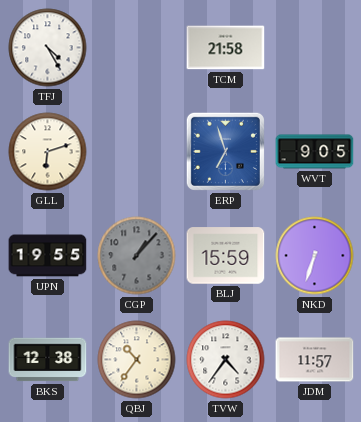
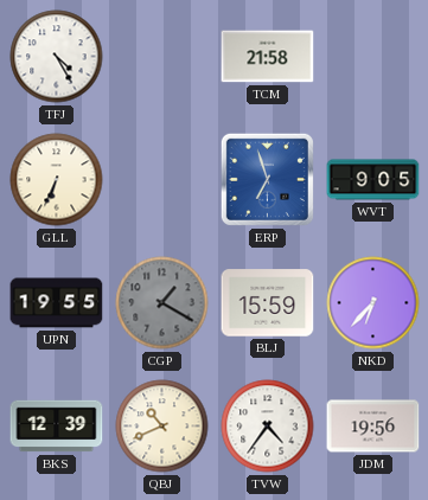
GLL: 6:12 -> 6:34 (57, 180)
CGP: 1:07 -> 1:20 (162, 303)
NKD: 6:33 -> 6:37 (373, 303)
BKS: 12:38 -> 12:39 (57, 427)
QBJ: 10:36 -> 10:41 (162, 427)
JDM: 11:57 -> 19:56 (373, 427)
